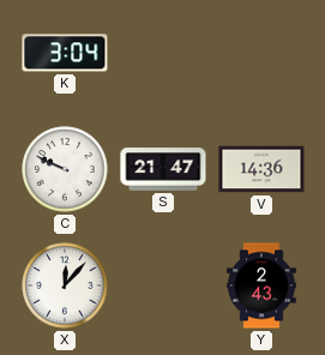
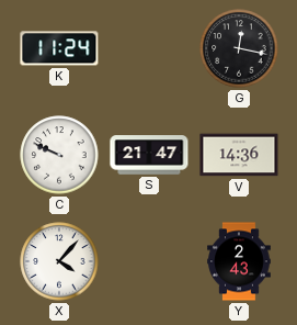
K: 3:04 -> 11:24 (59, 48)
G: none -> 12:17 (239, 48)
X: 12:07 -> 4:07 (59, 261)
